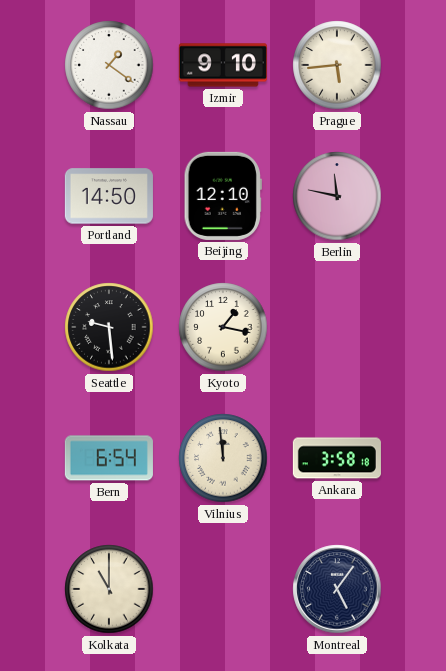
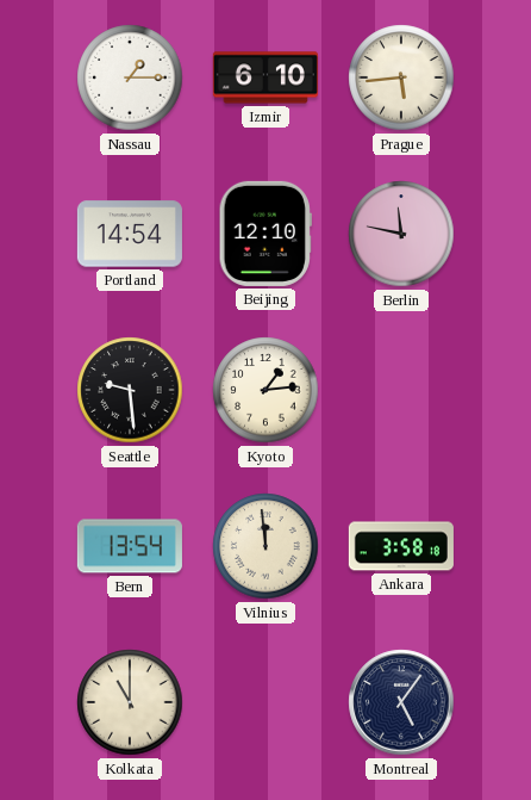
Nassau: 1:21 -> 1:15 (130, 77)
Izmir: 9:10 -> 6:10 (265, 77)
Portland: 14:50 -> 14:54 (130, 234)
Kyoto: 1:17 -> 1:14 (265, 390)
Bern: 6:54 -> 13:54 (130, 546)
